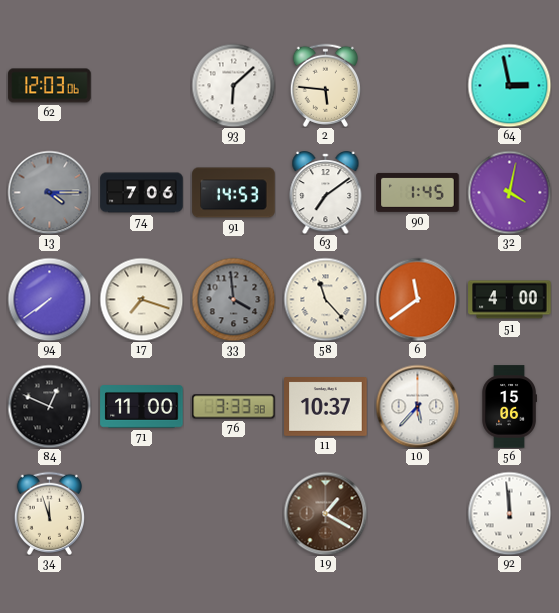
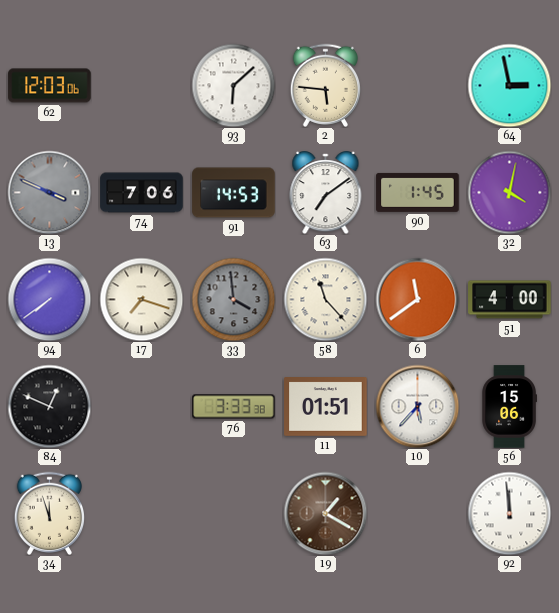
13: 4:15 -> 3:49 (49, 192)
71: 11:00 -> none (142, 407)
11: 10:37 -> 01:51 (326, 407)
